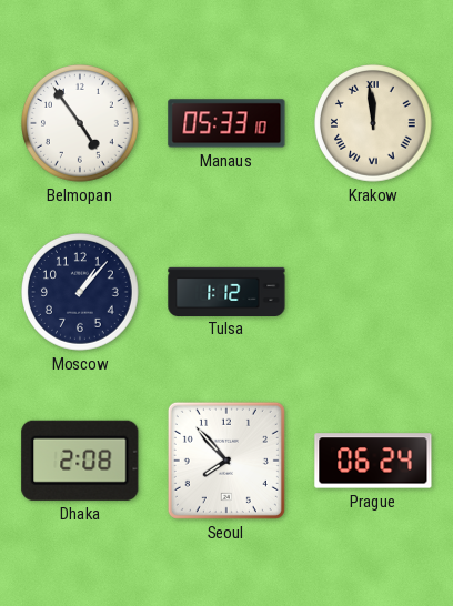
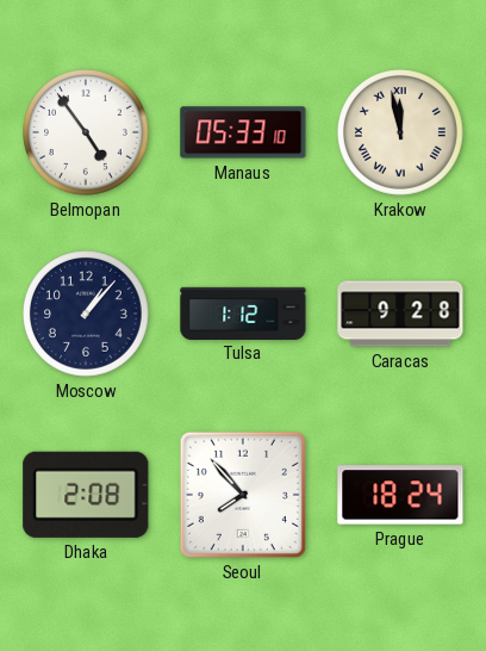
Krakow: 11:59 -> 11:58 (401, 134)
Caracas: none -> 9:28 (400, 314)
Prague: 06:24 -> 18:24 (400, 495)
